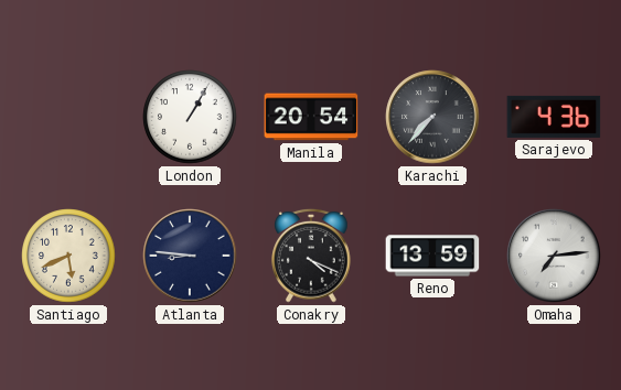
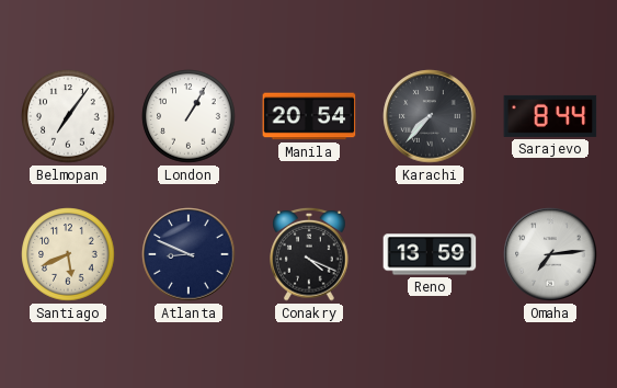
Belmopan: none -> 7:06 (68, 116)
Sarajevo: 4:36 -> 8:44 (550, 116)
Atlanta: 8:46 -> 8:49 (188, 254)
